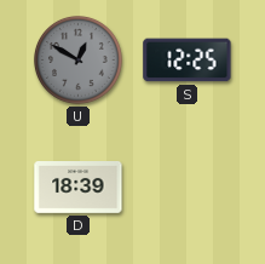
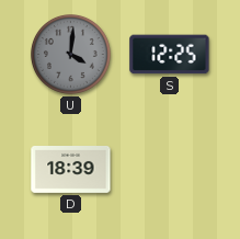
U: 12:50 -> 4:01 (71, 55)
